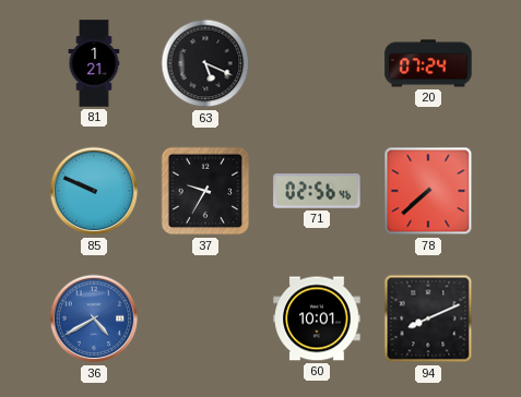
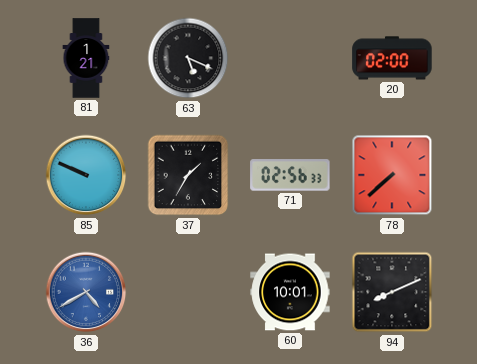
20: 07:24 -> 02:00 (392, 58)
37: 9:35 -> 1:35 (188, 175)
71: 02:56:46 -> 02:56:33 (290, 175)
